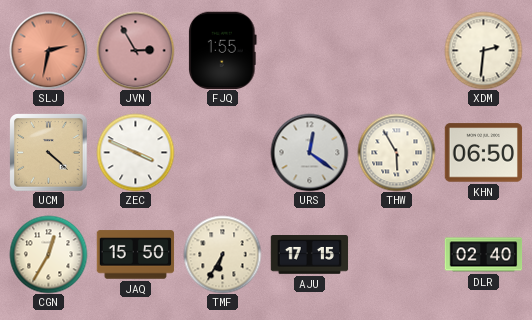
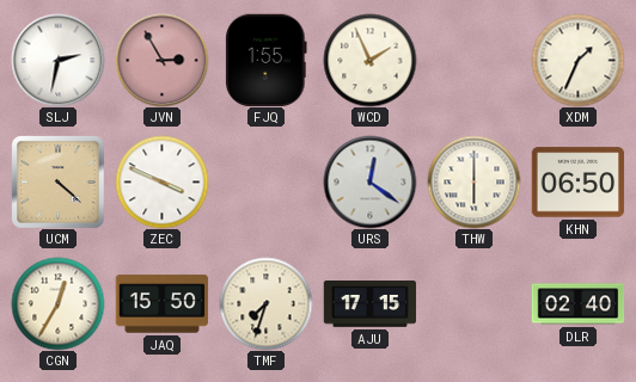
SLJ dial: salmon -> white (57, 60)
WCD: none -> 1:56 (369, 60)
XDM: 2:31 -> 1:34 (577, 60)
THW: 5:55 -> 6:00 (473, 181)
TMF: 6:35 -> 7:33 (265, 303)
